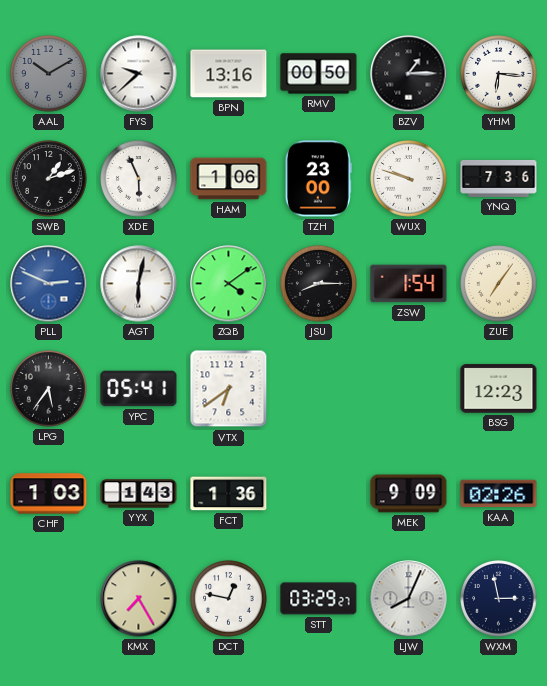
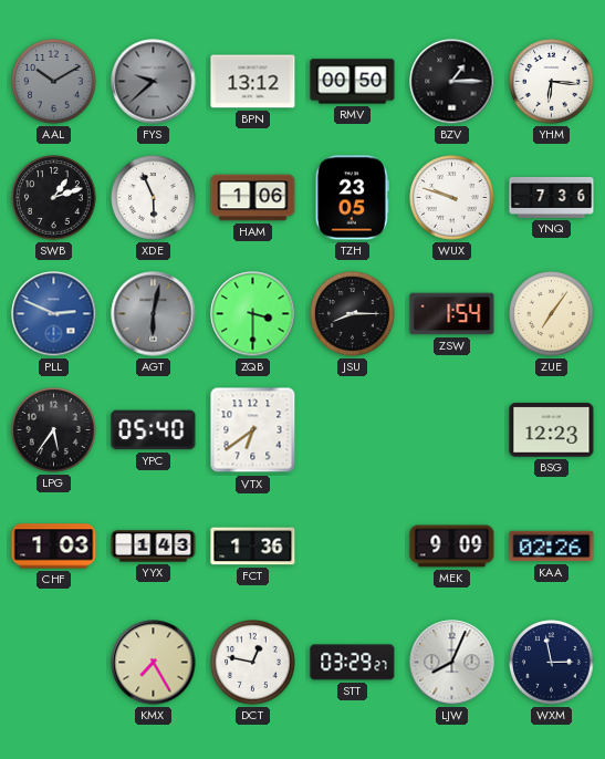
FYS dial: white -> grey (154, 82)
BPN: 13:16 -> 13:12 (253, 82)
TZH: 23:00 -> 23:05 (352, 198)
AGT dial: white -> grey (154, 314)
ZQB: 4:09 -> 3:30 (253, 314)
YPC: 05:41 -> 05:40 (154, 430)
